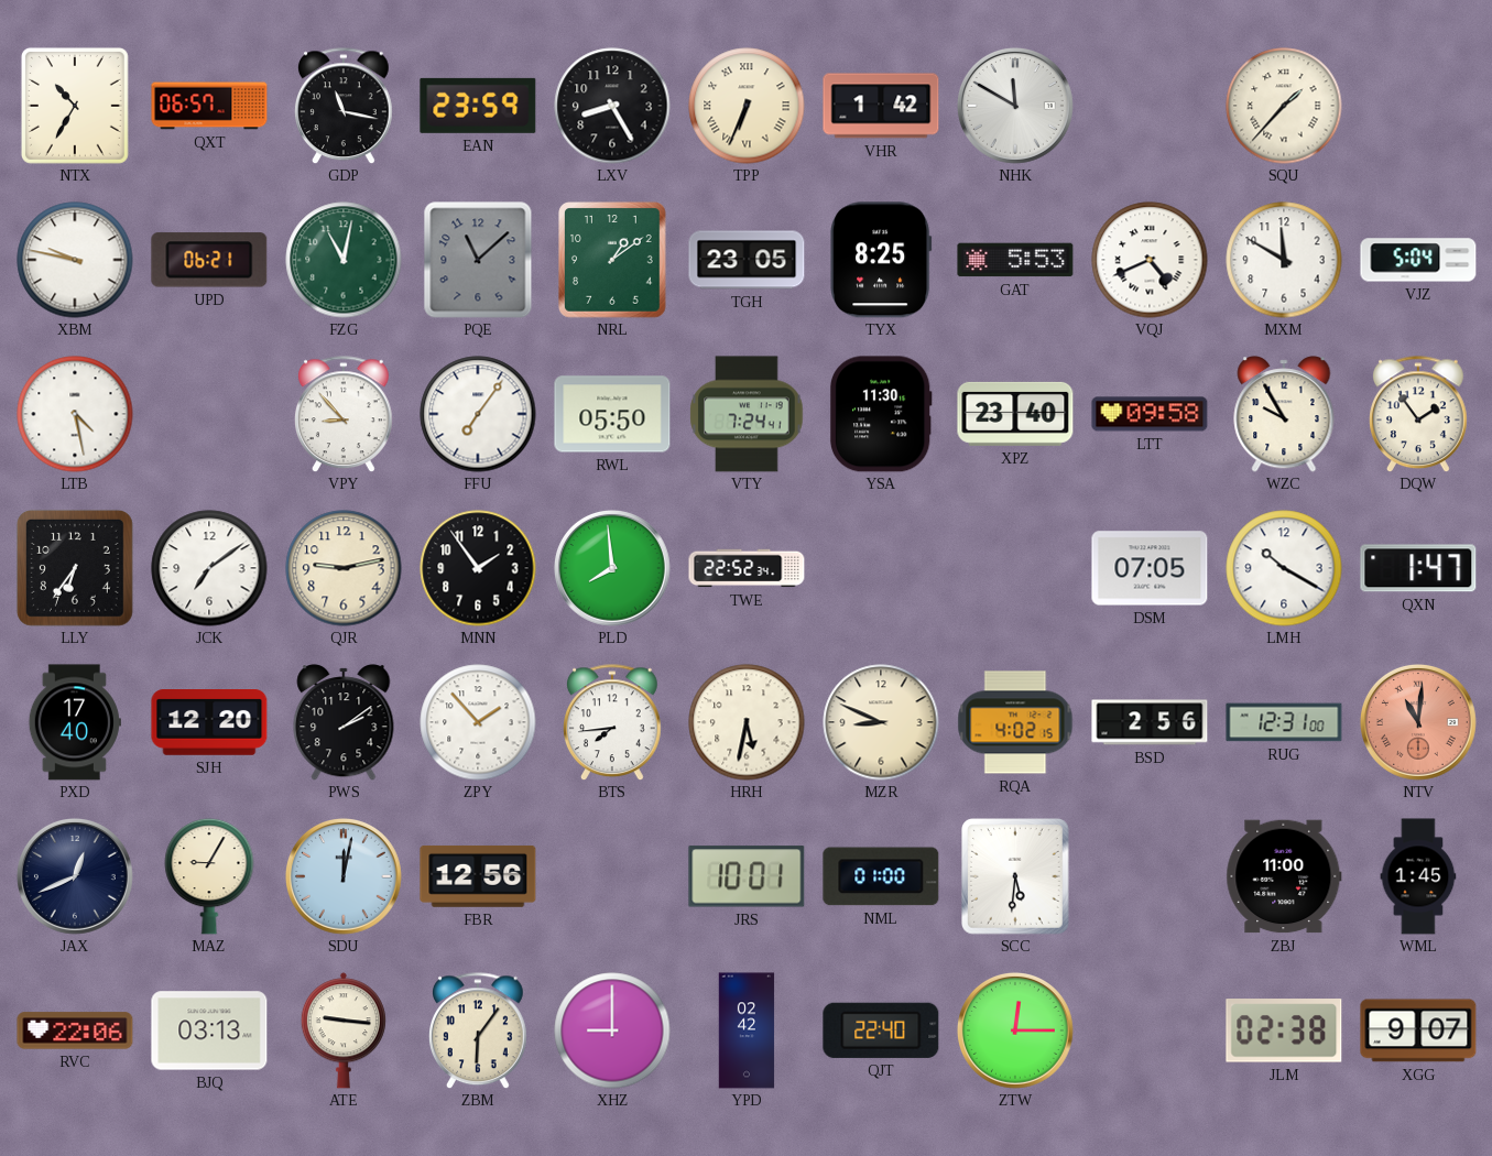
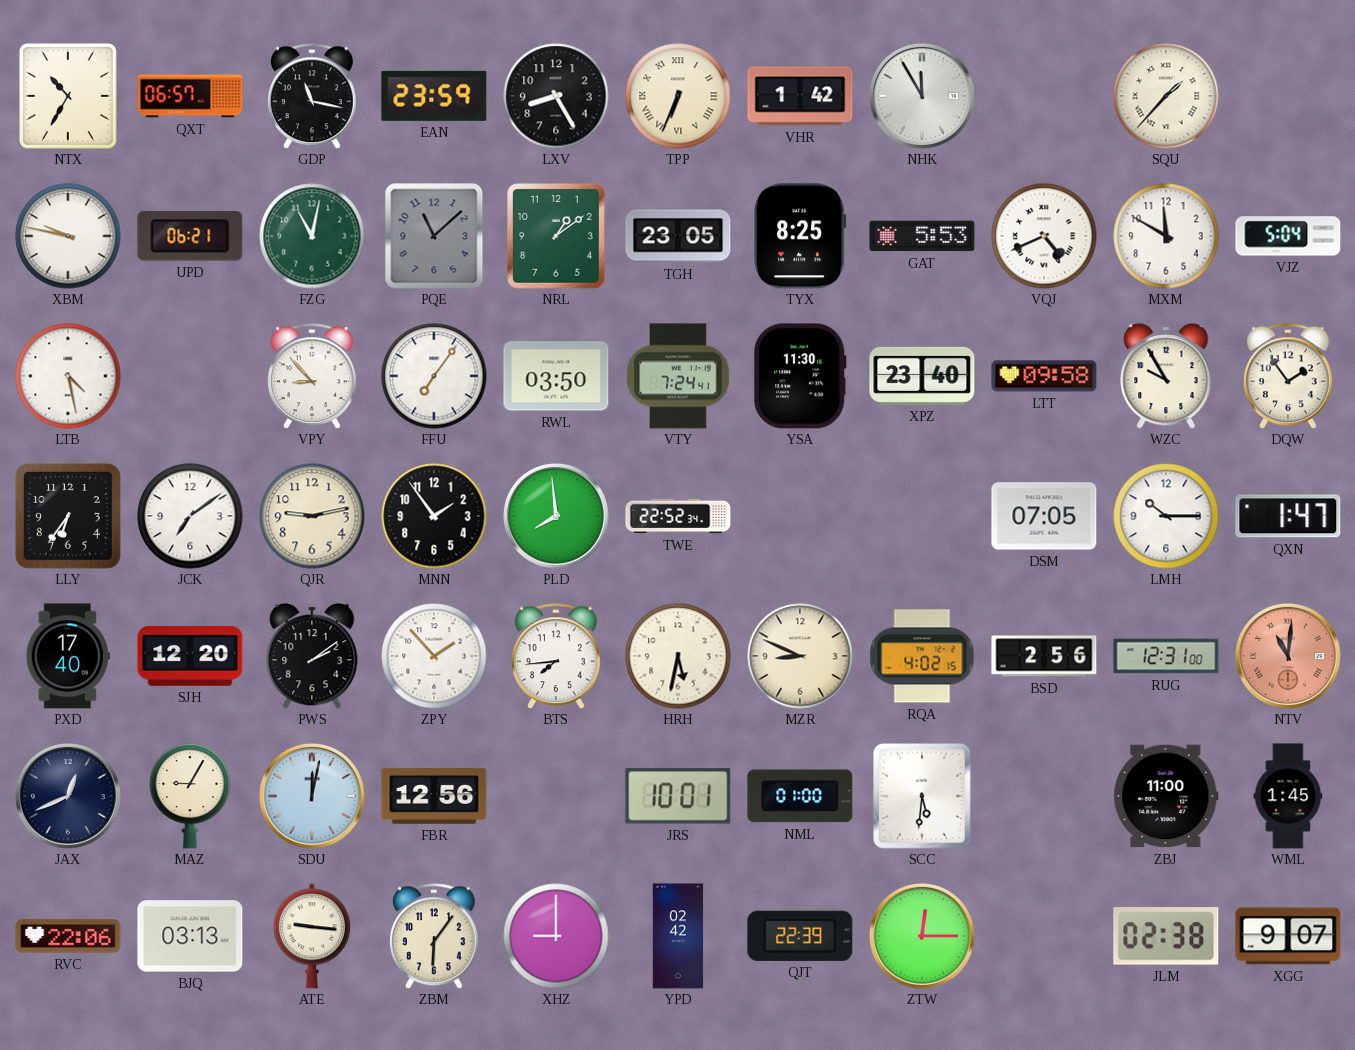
NHK: 11:50 -> 11:55 (922, 96)
RWL: 05:50 -> 03:50 (556, 376)
LMH: 10:20 -> 10:15 (1166, 516)
QJT: 22:40 -> 22:39 (800, 936)
